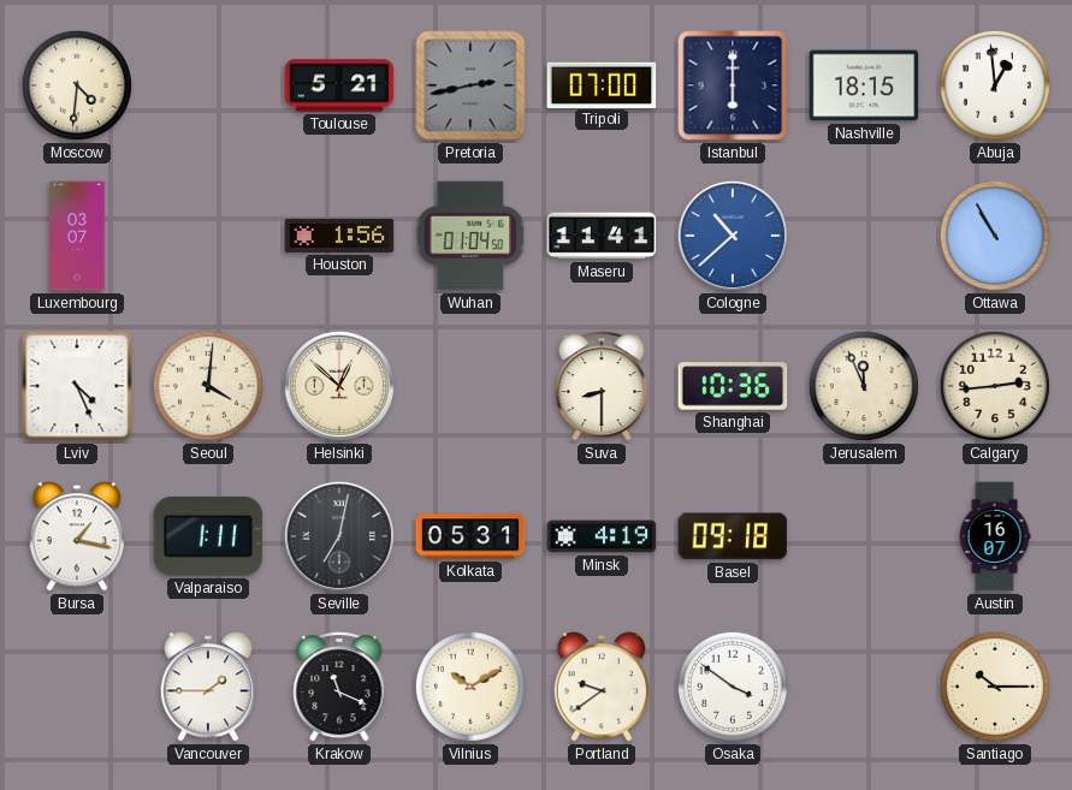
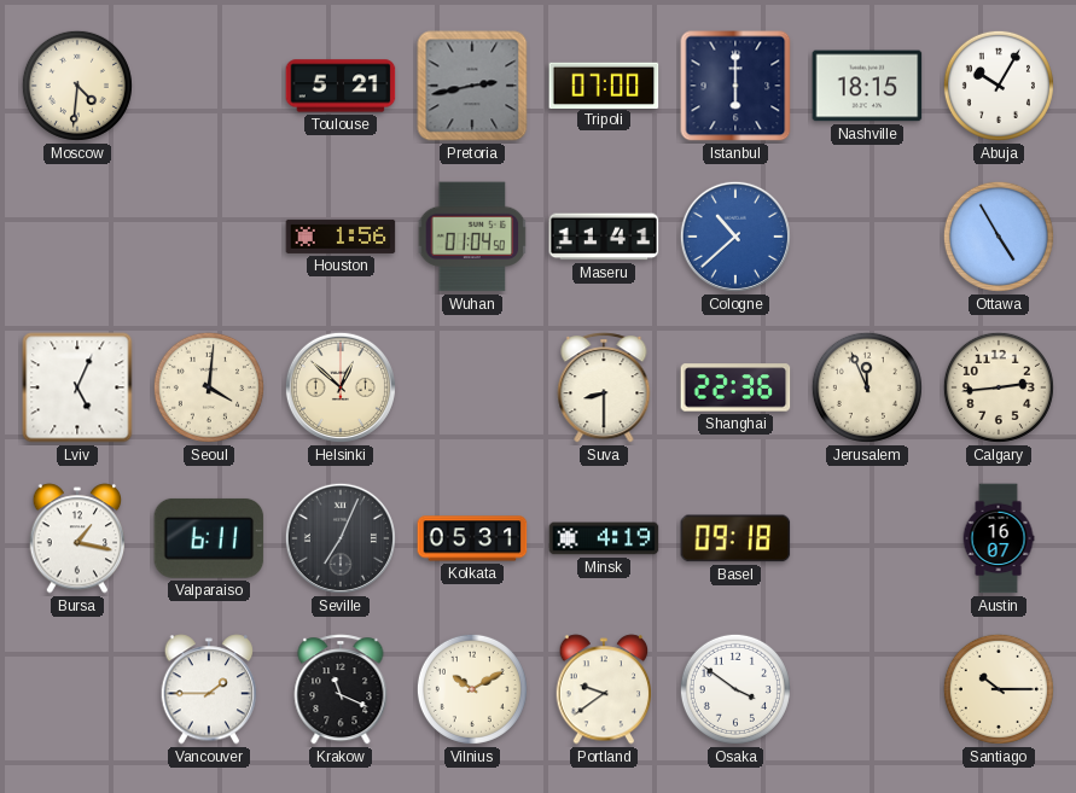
Abuja: 12:59 -> 10:05 (999, 86)
Luxembourg: 03:07 -> none (77, 236)
Ottawa: 10:55 -> 4:55 (999, 237)
Lviv: 4:26 -> 5:04 (77, 387)
Shanghai: 10:36 -> 22:36 (735, 387)
Valparaiso: 1:11 -> 6:11 (209, 538)
Seville: 7:02 -> 7:04 (341, 538)
